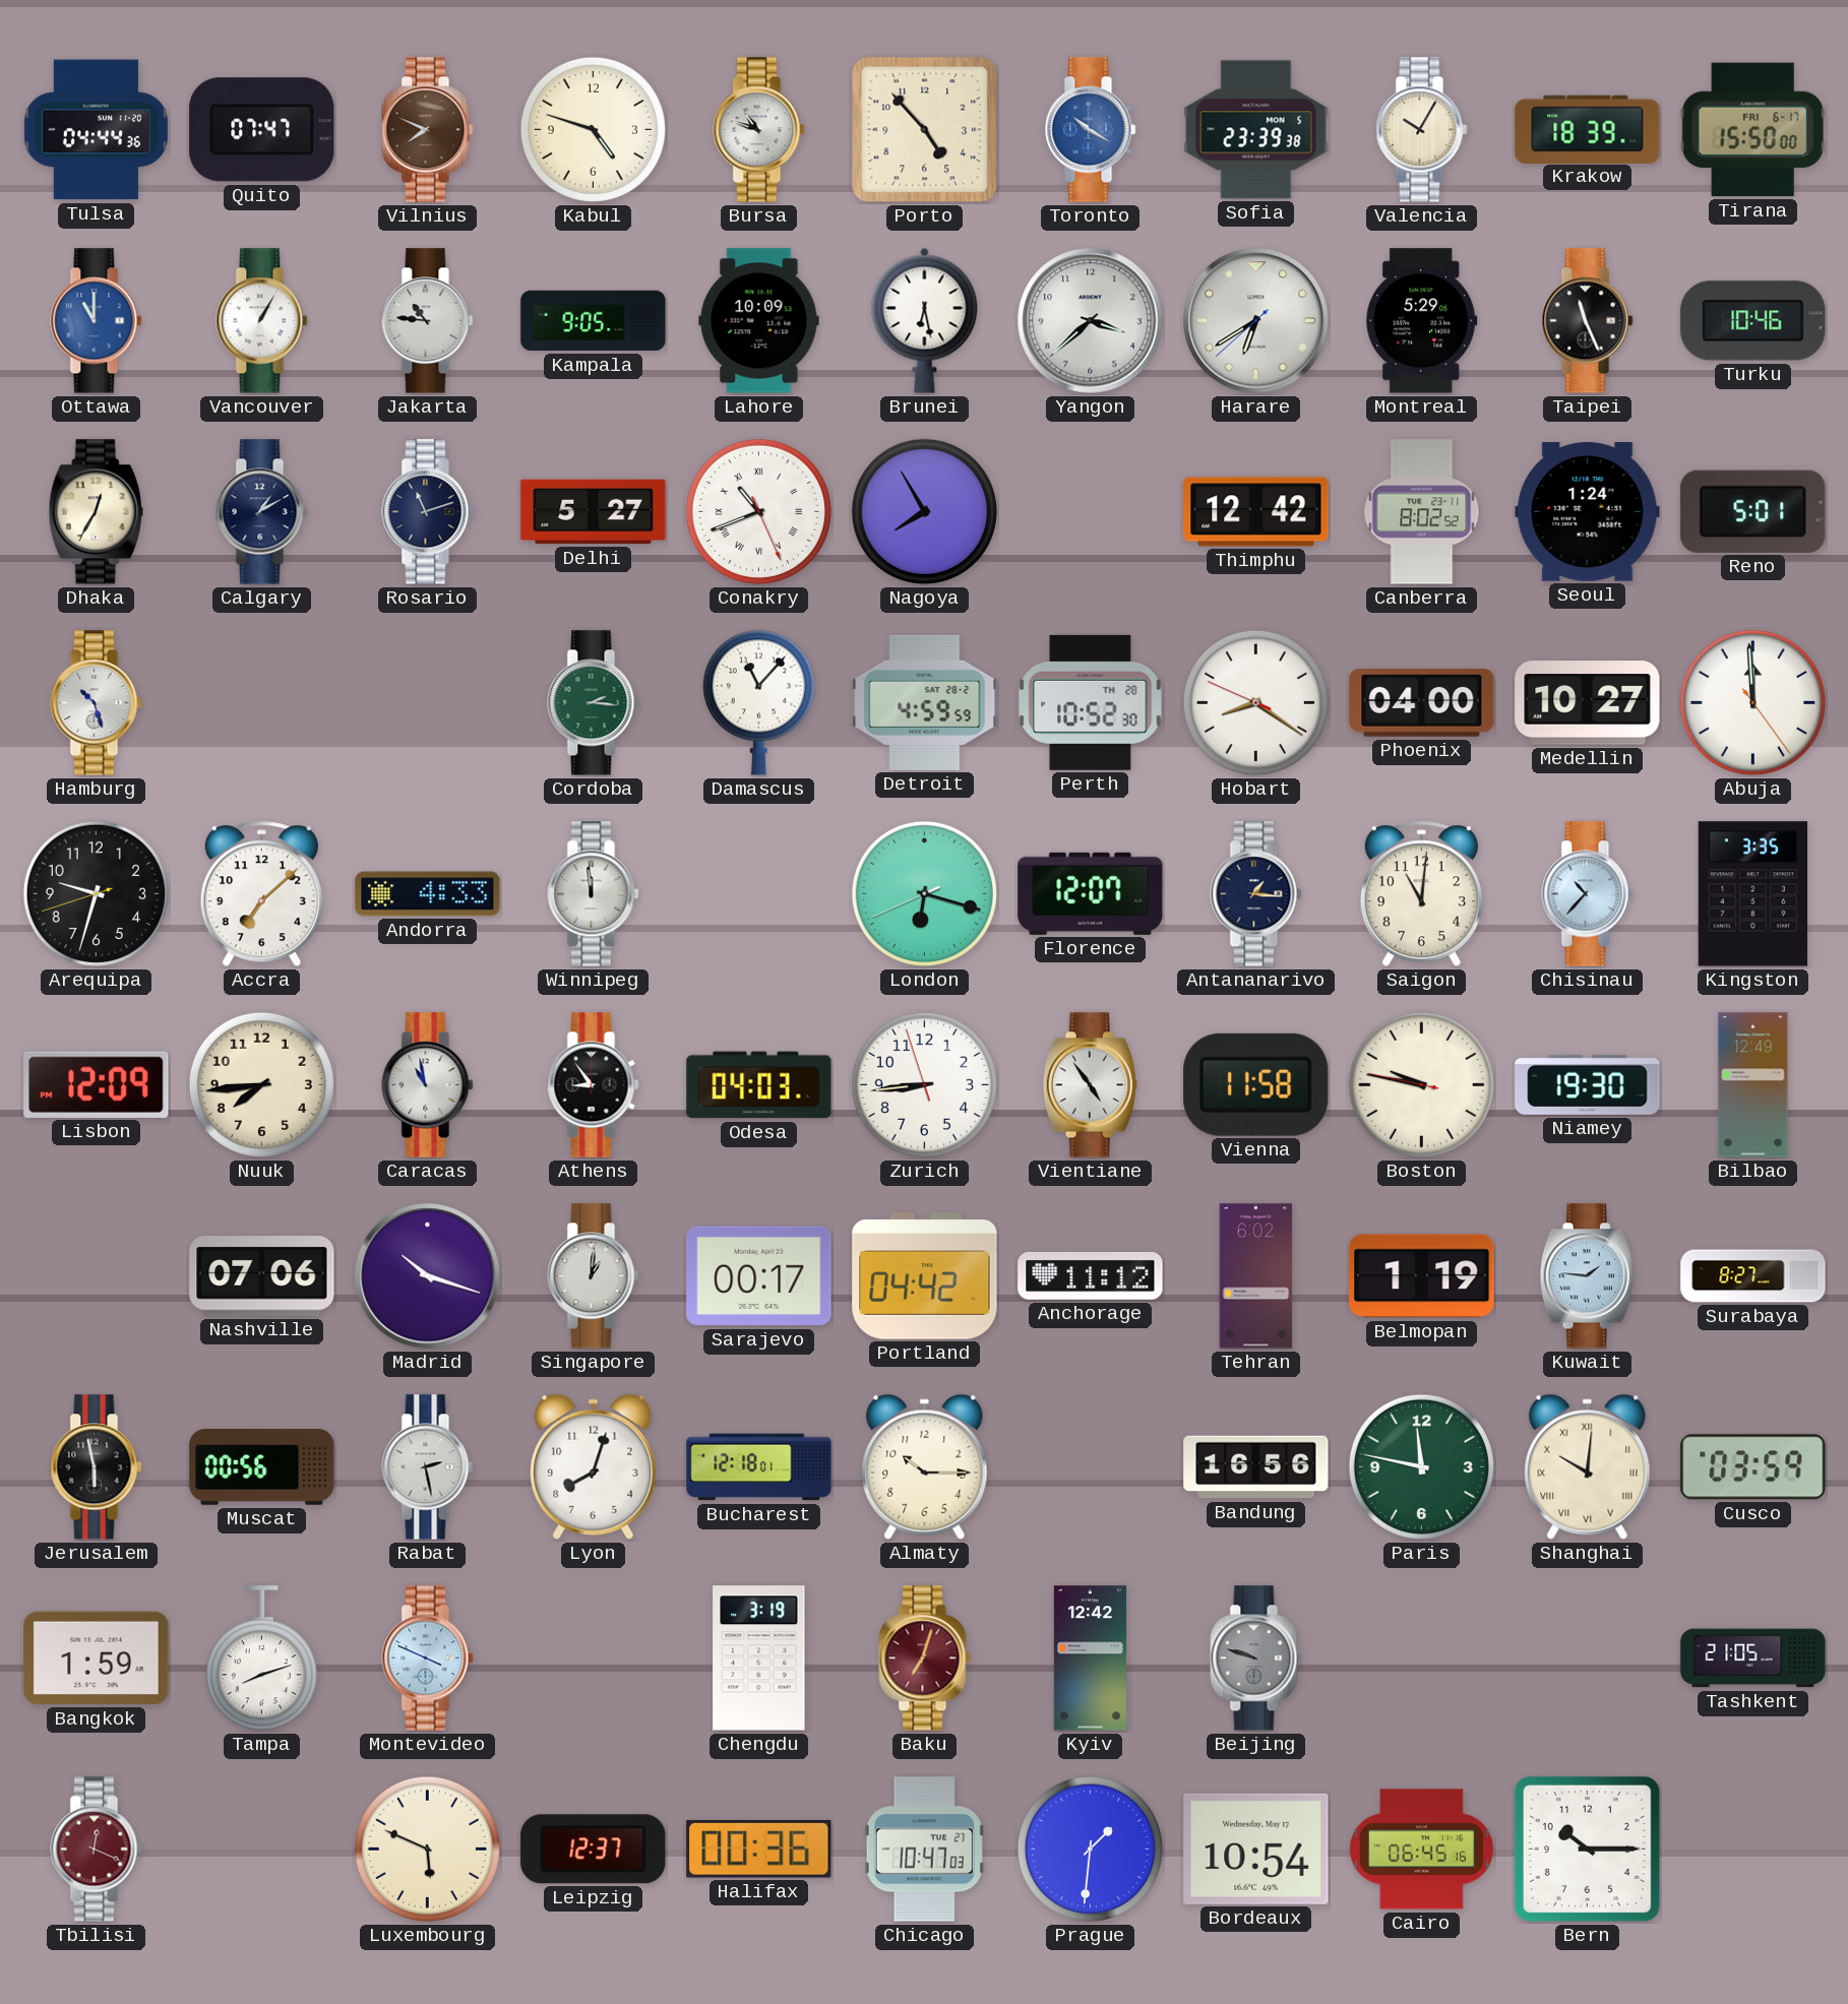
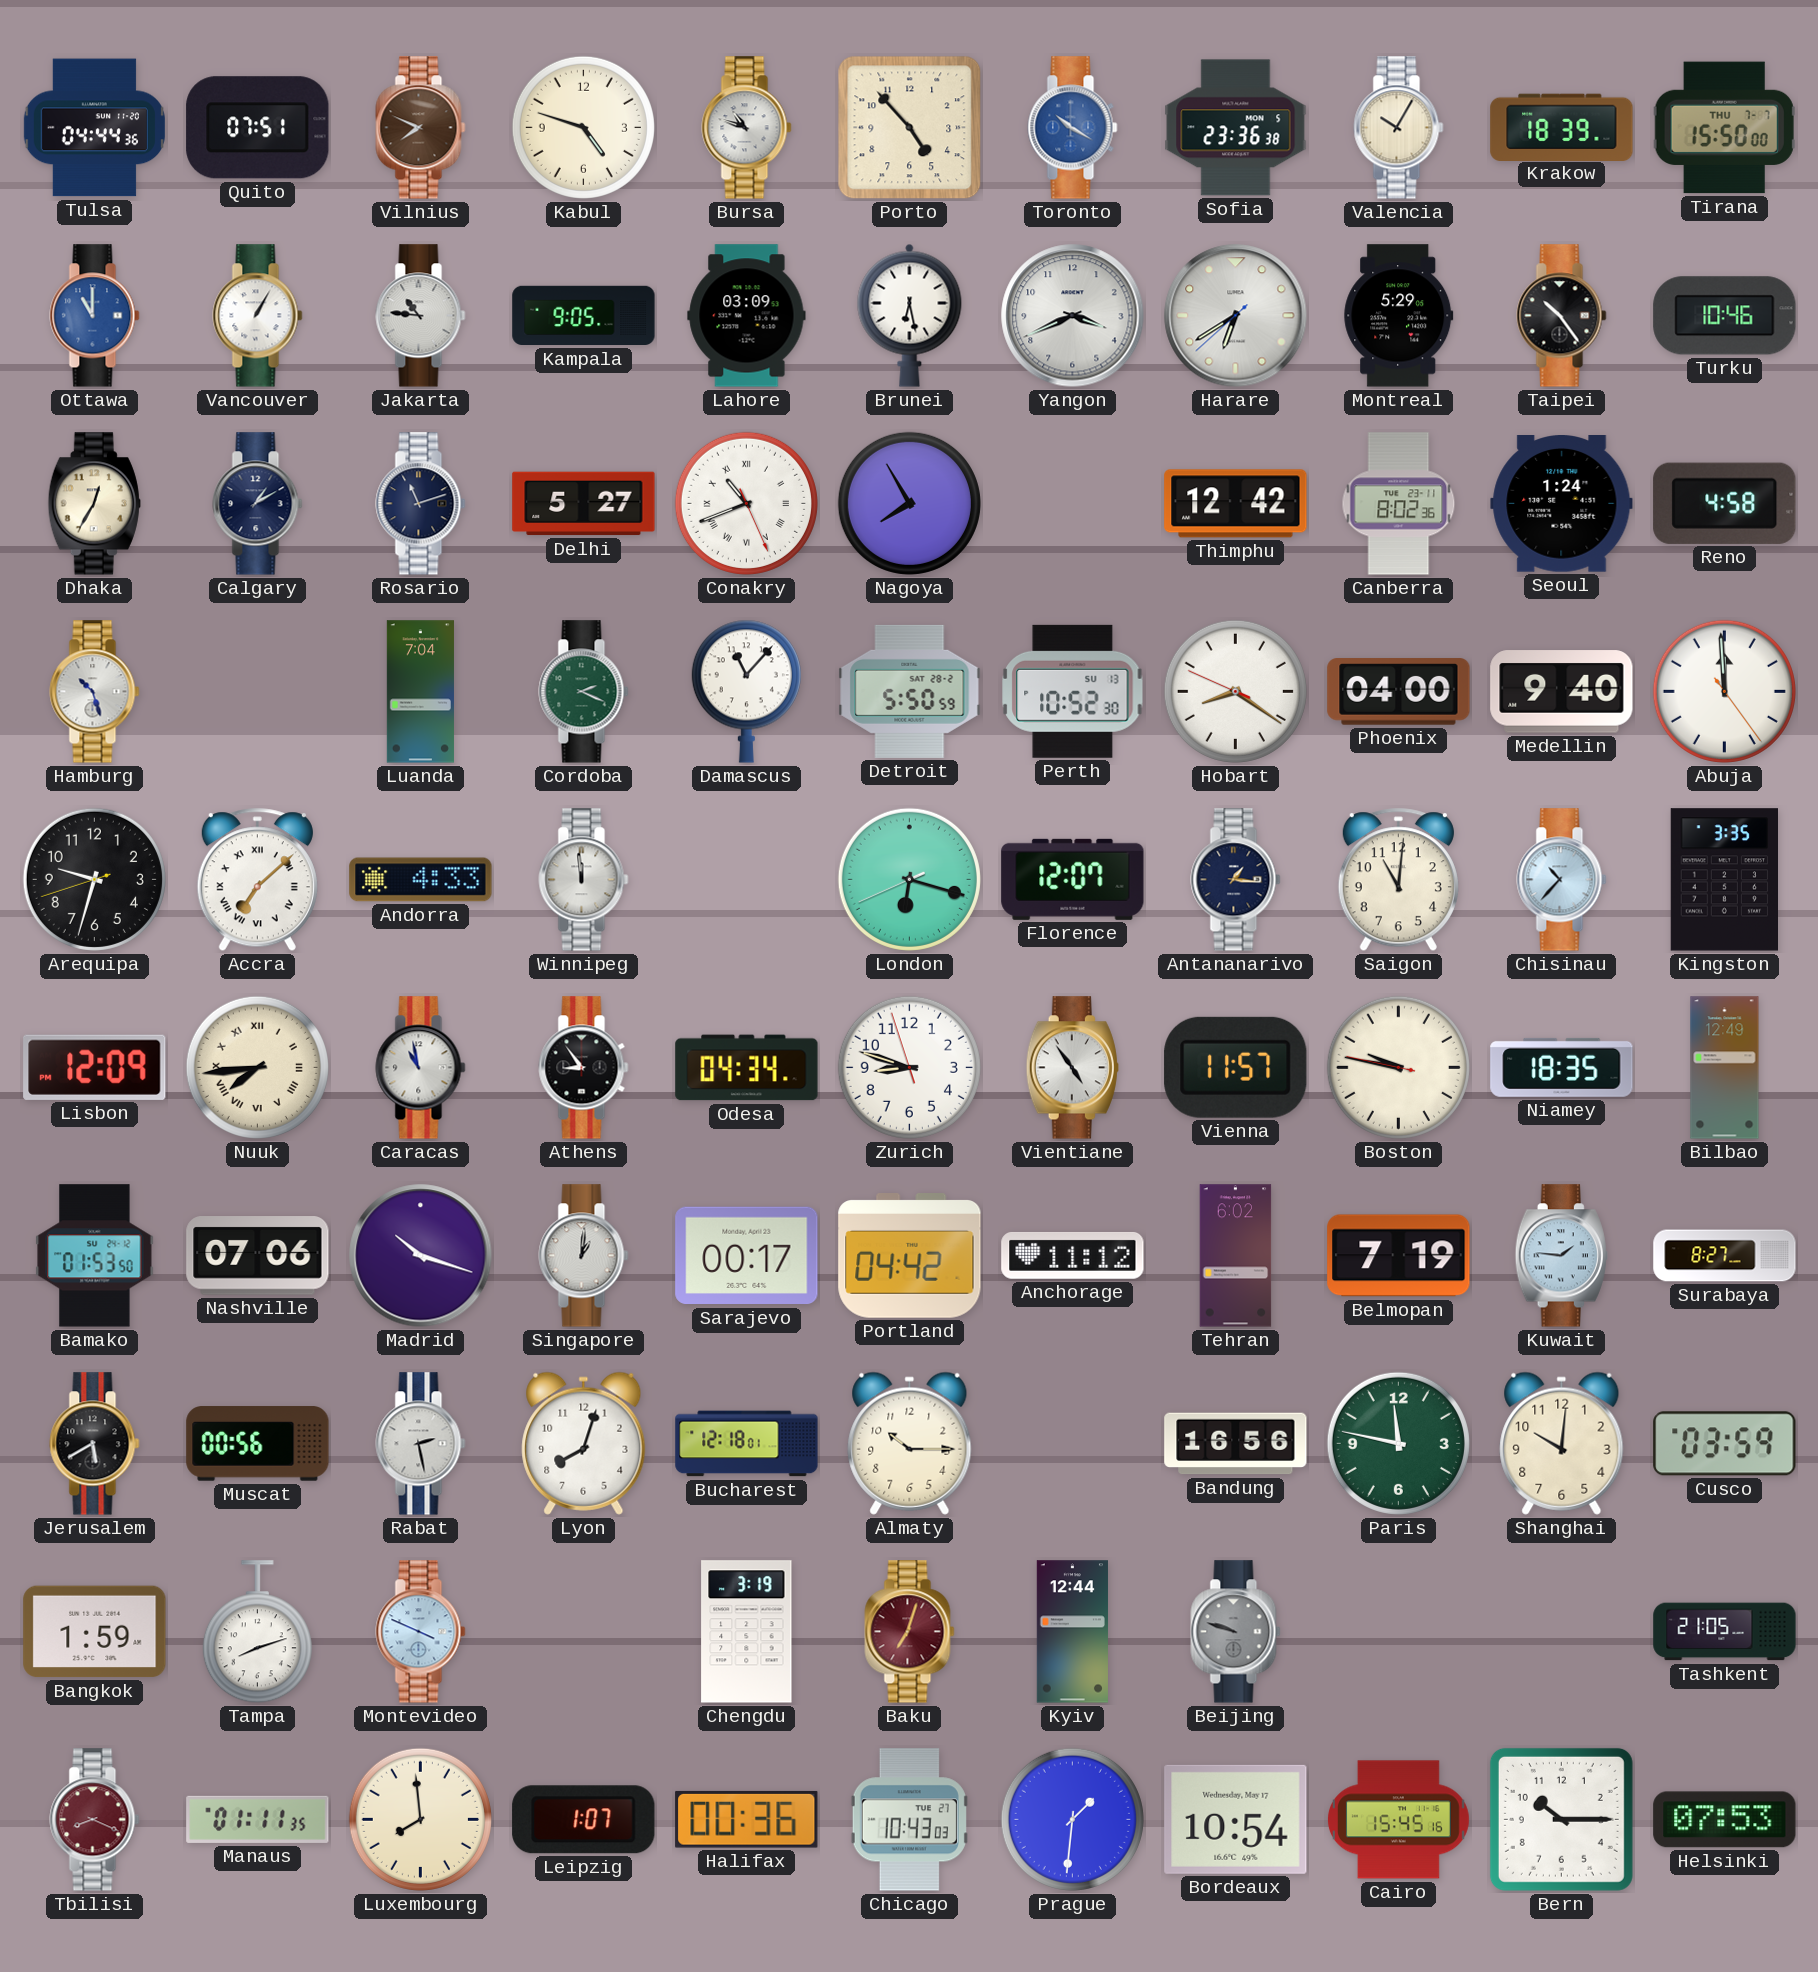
Quito: 07:47 -> 07:51 (258, 128)
Sofia: 23:39 -> 23:36 (1236, 128)
Tirana date: FRI 6-17 -> THU 7-7 (1724, 128)
Lahore: 10:09 -> 03:09 (747, 316)
Yangon: 3:38 -> 3:41 (1073, 316)
Taipei: 11:26 -> 10:24 (1562, 316)
Canberra: 8:02:52 -> 8:02:36 (1399, 504)
Reno: 5:01 -> 4:58 (1725, 503)
Luanda: none -> 7:04 (420, 692)
Cordoba: 2:16 -> 2:19 (584, 692)
Detroit: 4:59 -> 5:50 (910, 691)
Perth date: TH 28 -> SU 13 (1073, 691)
Medellin: 10:27 -> 9:40 (1562, 692)
Accra numerals: Arabic -> Roman (257, 880)
Nuuk numerals: Arabic -> Roman (257, 1067)
Odesa: 04:03 -> 04:34 (747, 1068)
Zurich: 8:43 -> 8:47 (909, 1067)
Vienna: 11:58 -> 11:57 (1236, 1067)
Niamey: 19:30 -> 18:35 (1562, 1067)
Bamako: none -> 01:53 (95, 1256)
Belmopan: 1:19 -> 7:19 (1399, 1256)
Jerusalem: 5:58 -> 5:40 (95, 1444)
Shanghai numerals: Roman -> Arabic (1562, 1443)
Kyiv: 12:42 -> 12:44 (1072, 1632)
Tbilisi: 12:19 -> 8:19 (95, 1820)
Manaus: none -> 01:11 (258, 1819)
Luxembourg: 5:49 -> 7:59 (420, 1819)
Leipzig: 12:37 -> 1:07 (584, 1820)
Chicago: 10:47 -> 10:43 (909, 1820)
Cairo: 06:45 -> 15:45 (1398, 1820)
Helsinki: none -> 07:53 (1725, 1820)
